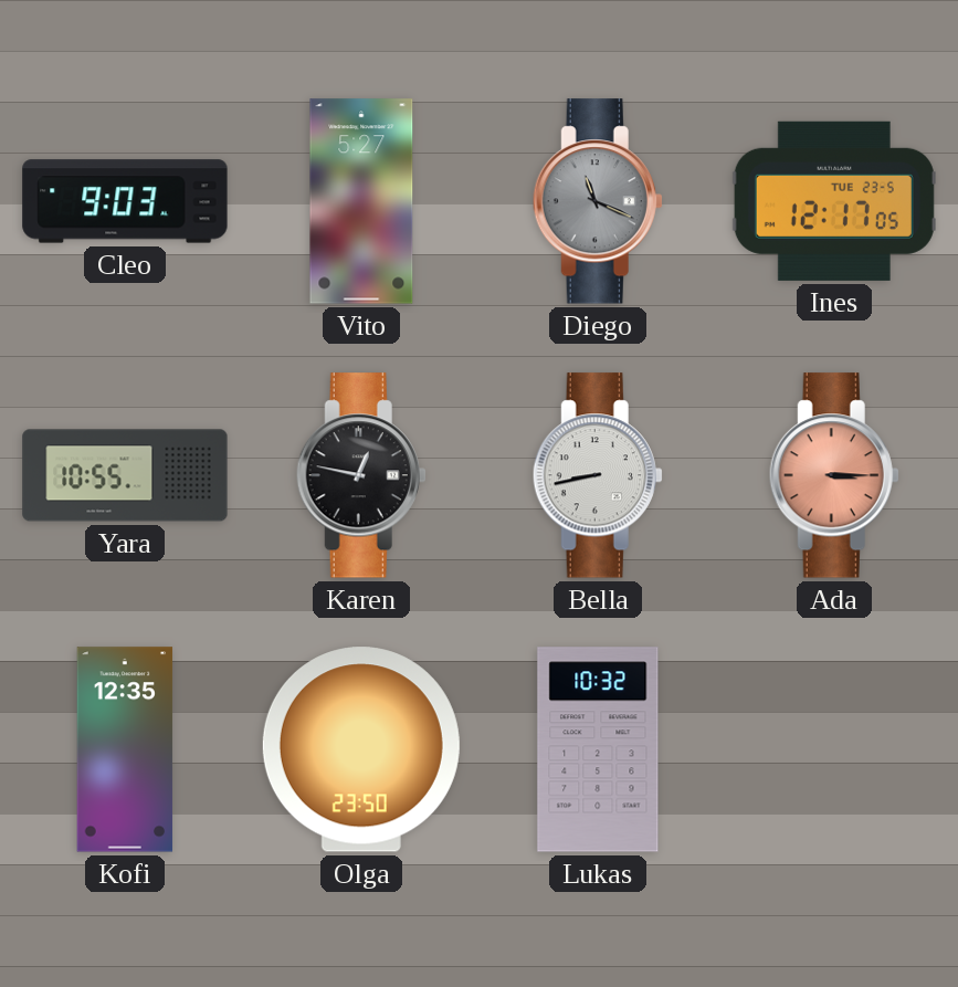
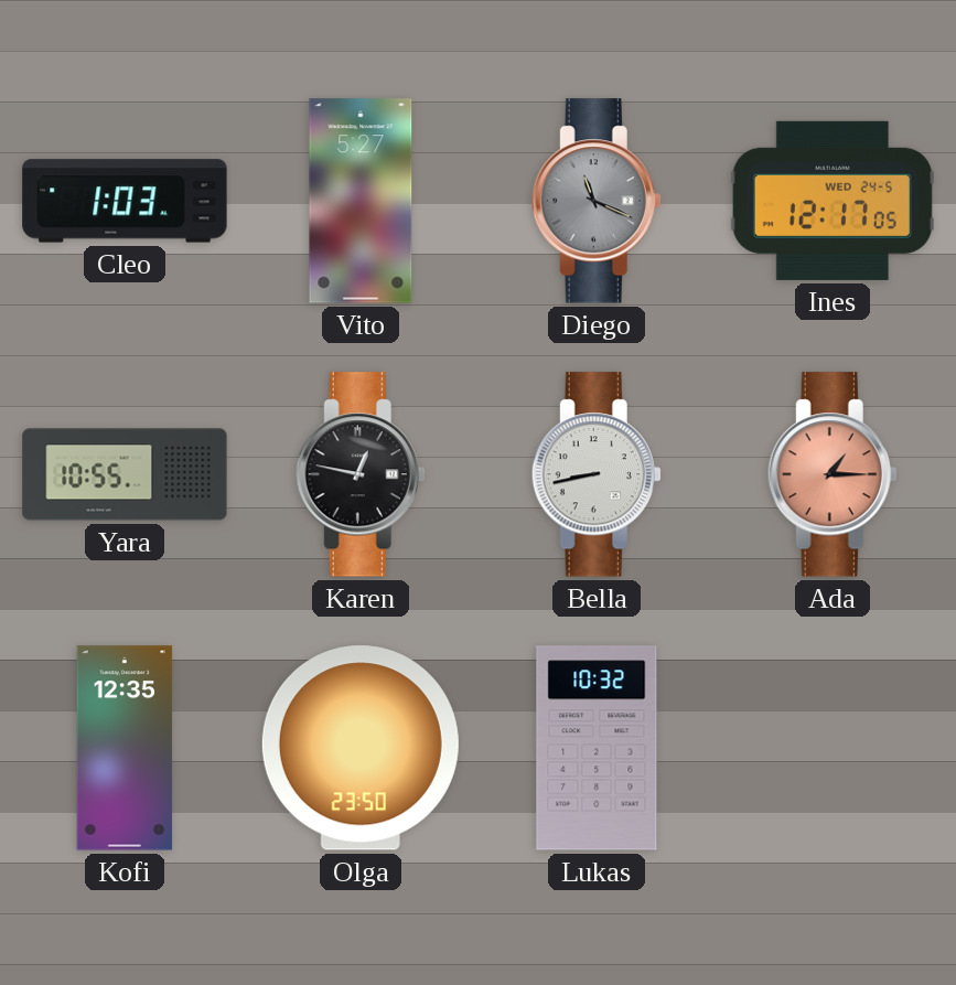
Cleo: 9:03 -> 1:03 (125, 201)
Ines date: TUE 23-5 -> WED 24-5 (833, 201)
Ada: 3:15 -> 1:15 (833, 474)
